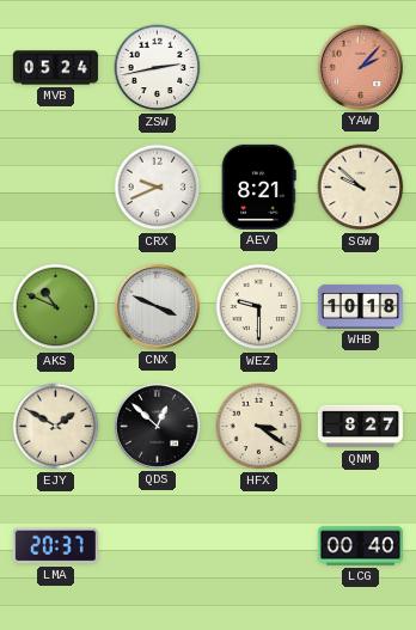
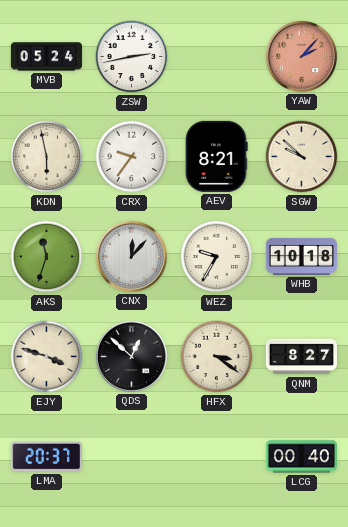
KDN: none -> 5:58 (47, 157)
CRX: 9:41 -> 9:36 (132, 157)
AKS: 10:49 -> 11:33 (47, 257)
CNX: 3:49 -> 12:07 (131, 256)
WEZ: 9:30 -> 9:35 (217, 257)
EJY: 1:50 -> 3:48 (47, 357)
